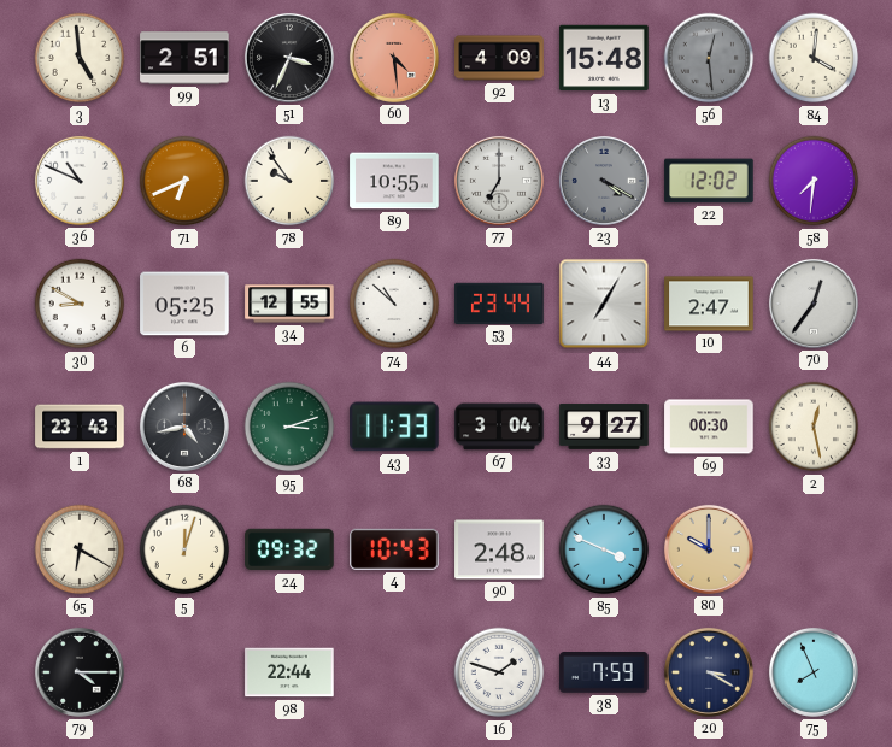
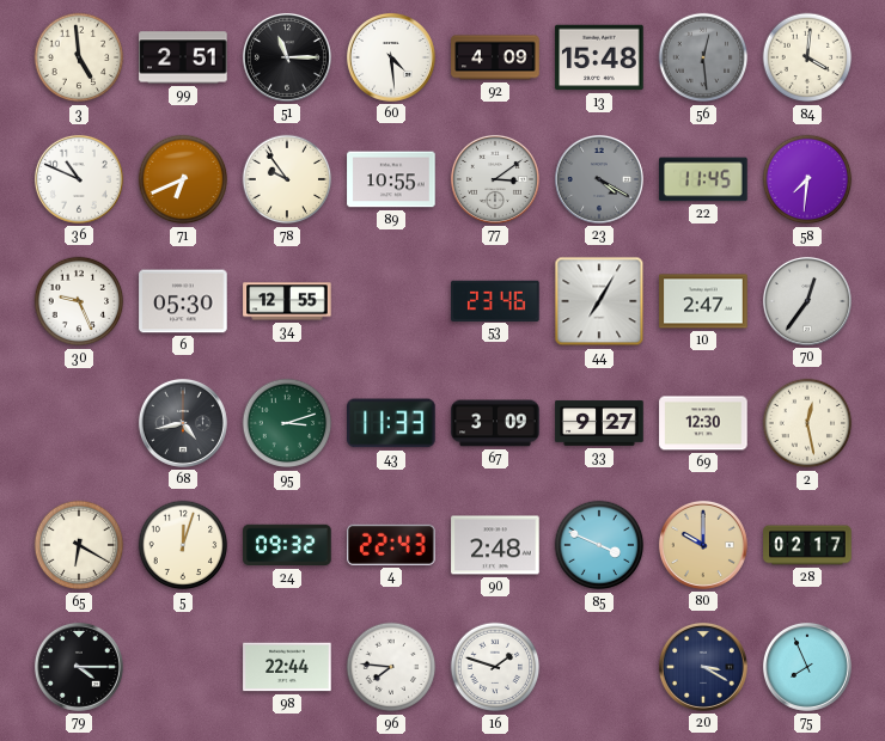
51: 3:34 -> 11:15 (287, 57)
60 dial: salmon -> white (391, 57)
77: 7:00 -> 3:09 (495, 179)
22: 12:02 -> 11:45 (703, 179)
30: 8:50 -> 9:26 (79, 301)
6: 05:25 -> 05:30 (183, 301)
74: 10:52 -> none (394, 304)
53: 23:44 -> 23:46 (495, 300)
1: 23:43 -> none (80, 427)
67: 3:04 -> 3:09 (495, 423)
69: 00:30 -> 12:30 (703, 423)
4: 10:43 -> 22:43 (391, 545)
28: none -> 02:17 (807, 545)
96: none -> 7:46 (391, 667)
38: 7:59 -> none (604, 674)
